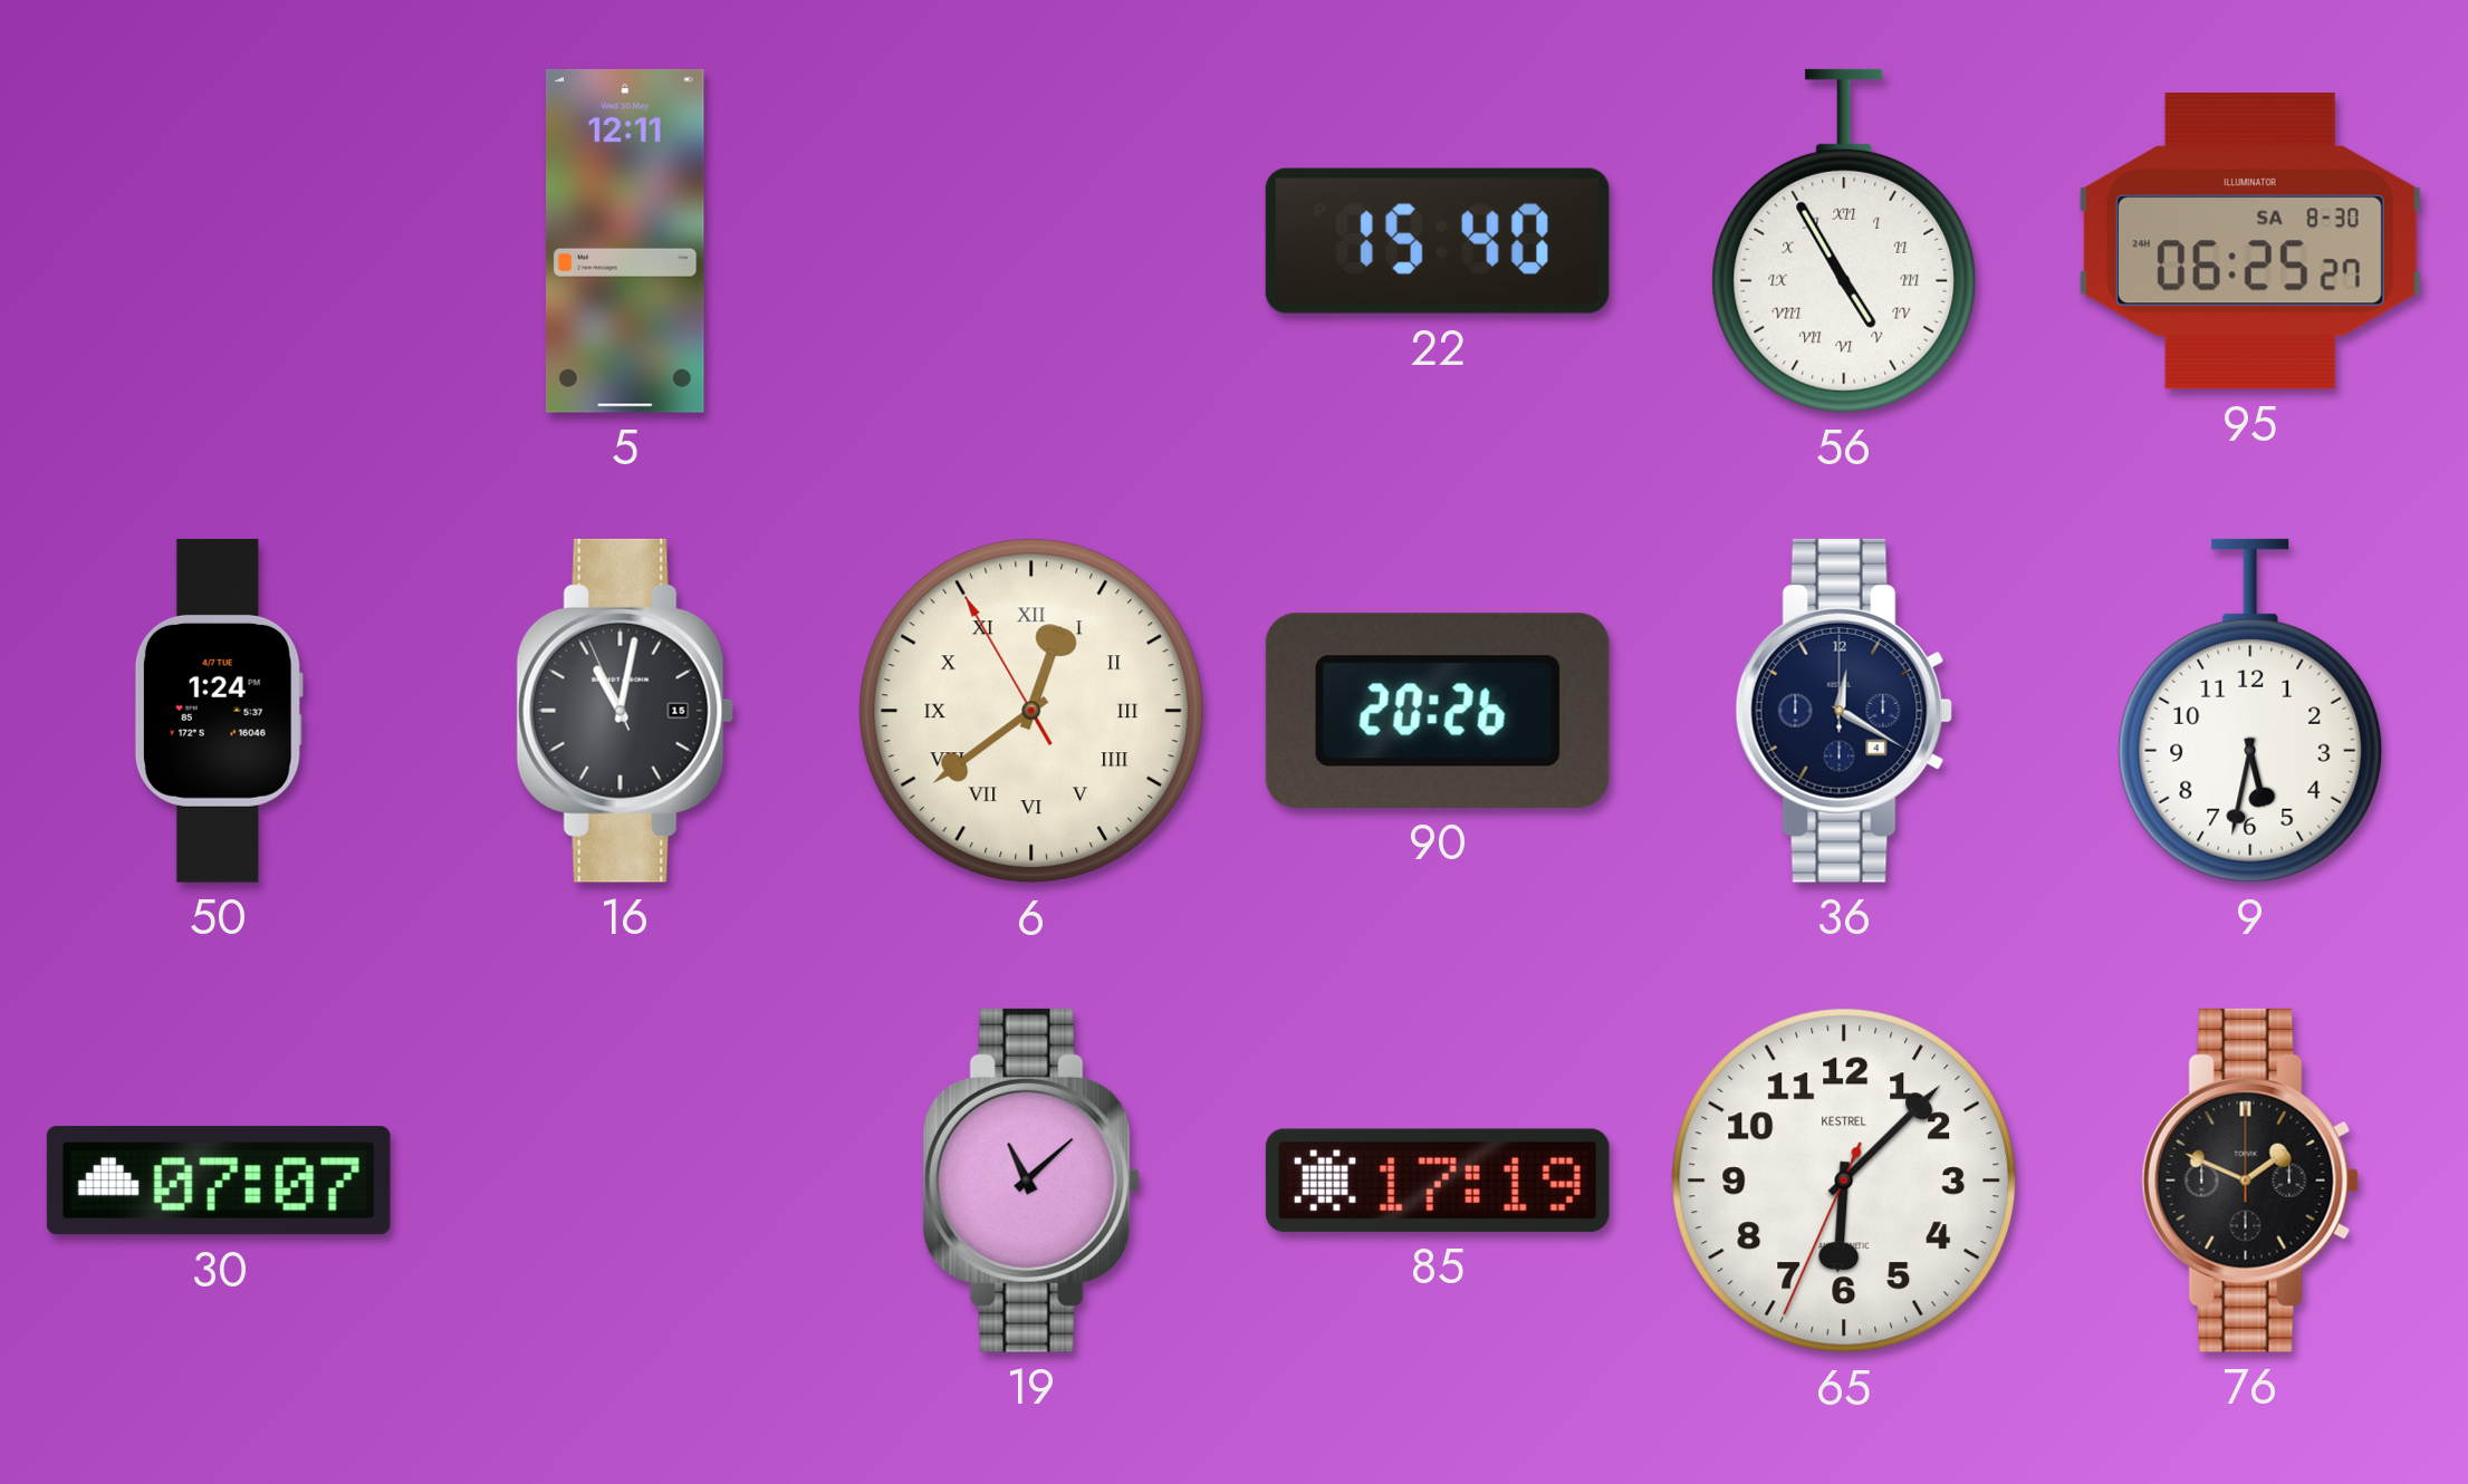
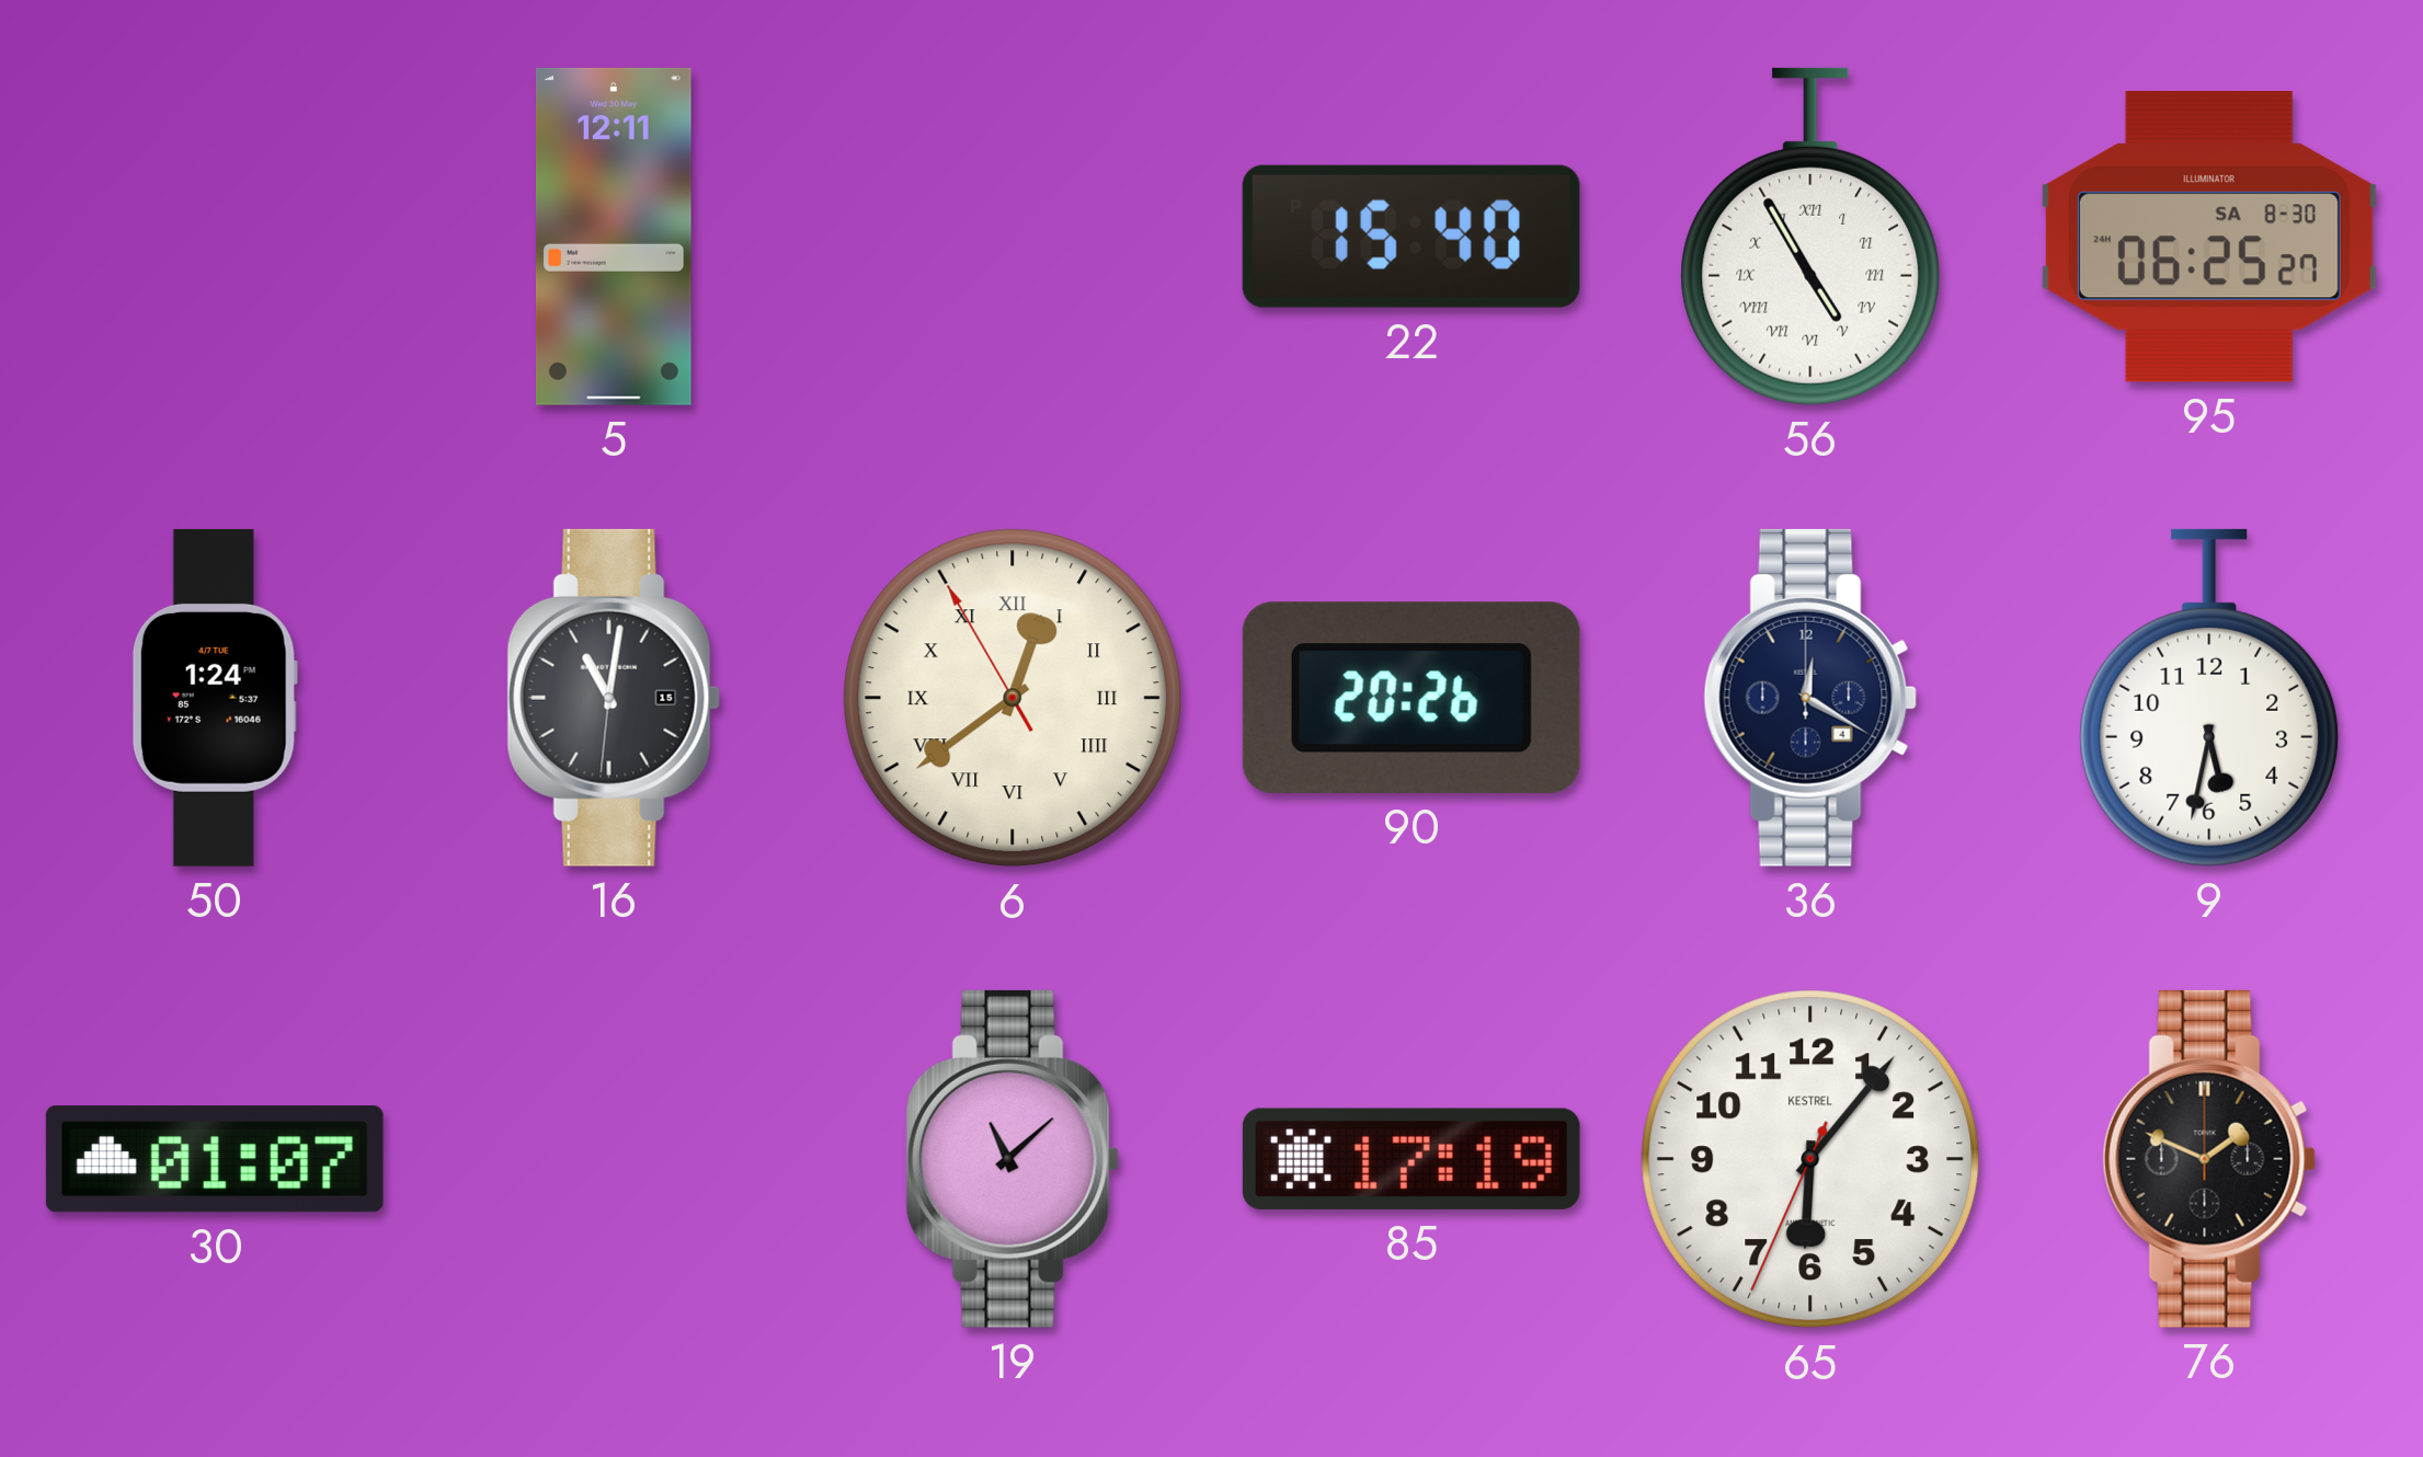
16: 11:01:56 -> 11:01:31 (614, 698)
30: 07:07 -> 01:07 (215, 1159)
65: 6:07 -> 6:06 (1810, 1159)
